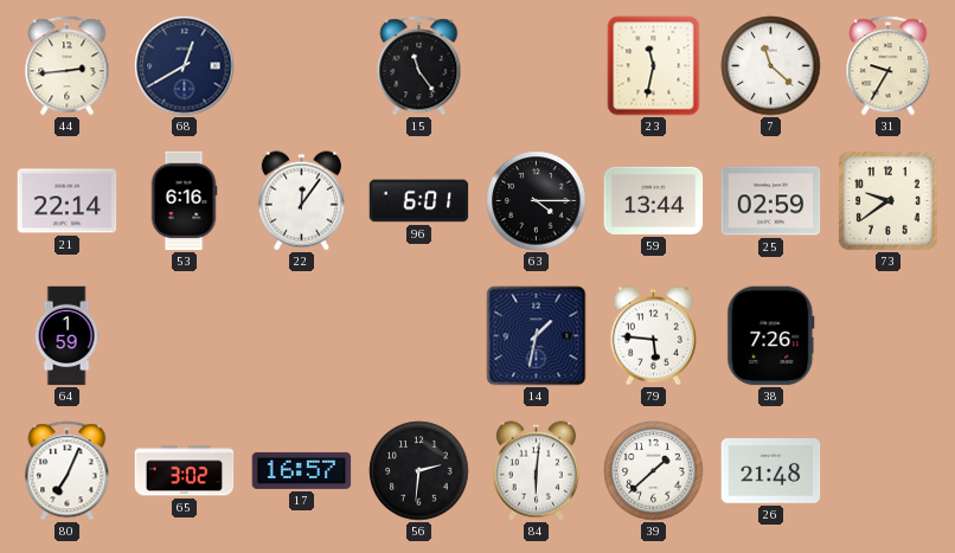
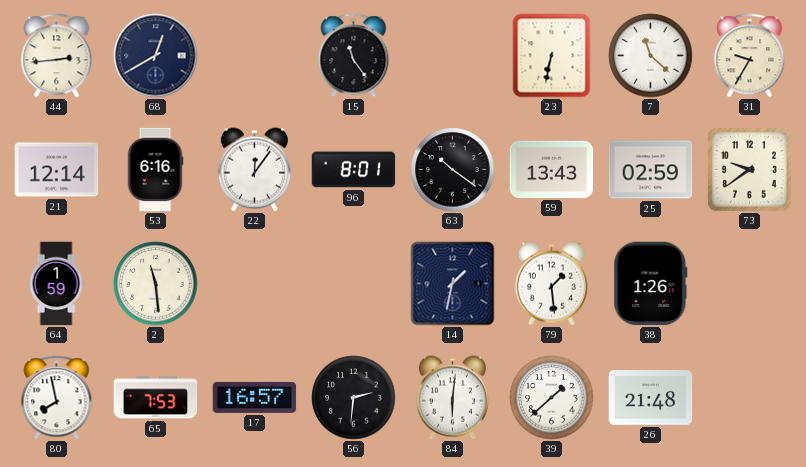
23: 11:32 -> 6:32 (552, 56)
21: 22:14 -> 12:14 (57, 170)
96: 6:01 -> 8:01 (354, 170)
63: 4:15 -> 10:21 (453, 170)
59: 13:44 -> 13:43 (552, 169)
2: none -> 11:29 (156, 284)
79: 5:46 -> 1:29 (551, 284)
38: 7:26 -> 1:26 (651, 284)
80: 7:04 -> 7:58 (57, 398)
65: 3:02 -> 7:53 (156, 398)
